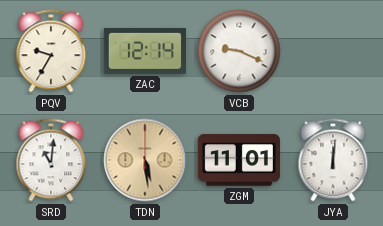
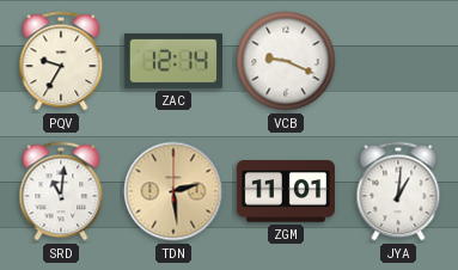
TDN: 5:29 -> 2:29 (173, 191)
JYA: 12:01 -> 1:01 (398, 191)
